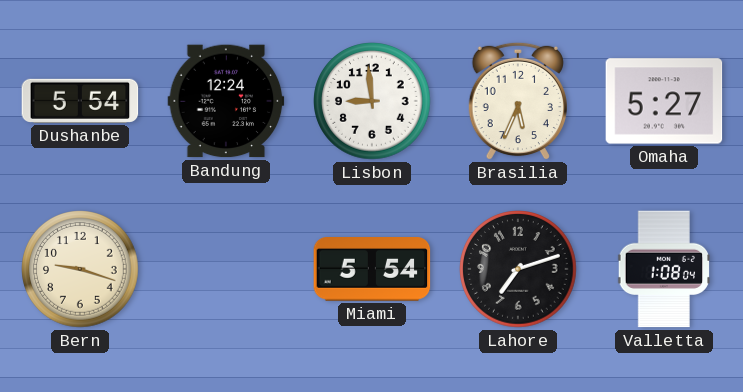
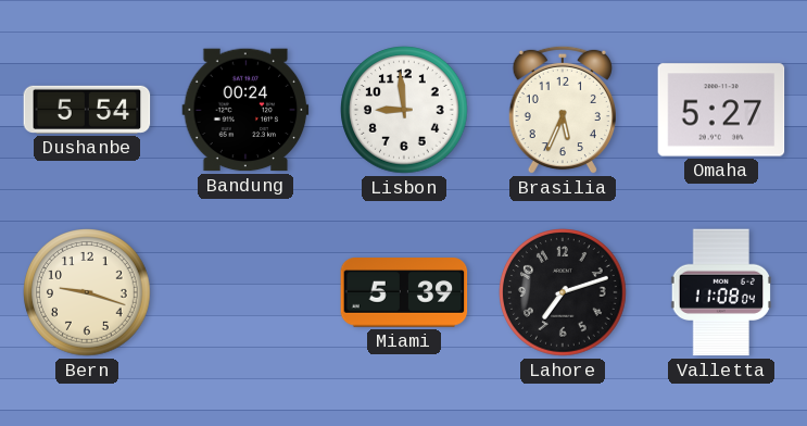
Bandung: 12:24 -> 00:24 (245, 110)
Miami: 5:54 -> 5:39 (404, 293)
Valletta: 1:08 -> 11:08 (721, 292)
